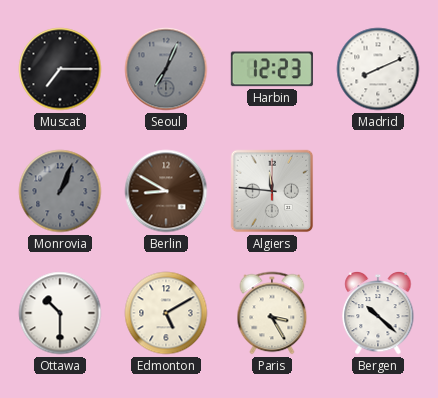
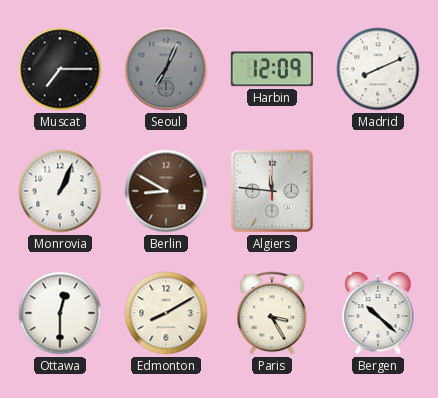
Harbin: 12:23 -> 12:09 (272, 69)
Monrovia dial: grey -> white (60, 191)
Ottawa: 10:30 -> 12:30 (60, 313)
Edmonton: 5:10 -> 8:10 (166, 313)
